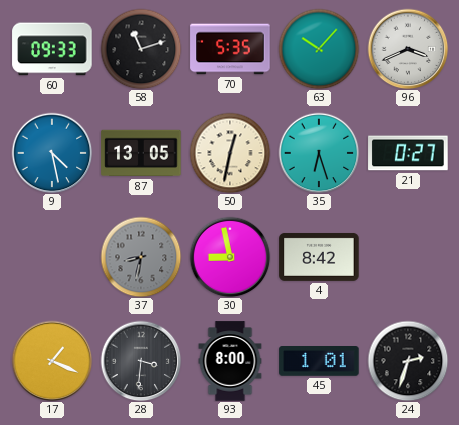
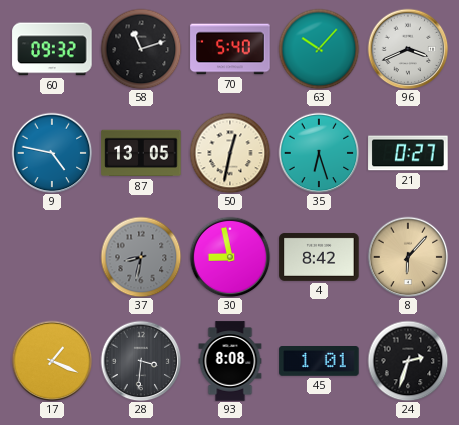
60: 09:33 -> 09:32 (52, 49)
70: 5:35 -> 5:40 (230, 49)
9: 4:28 -> 4:47 (52, 153)
8: none -> 6:07 (408, 257)
93: 8:00 -> 8:08 (230, 361)
